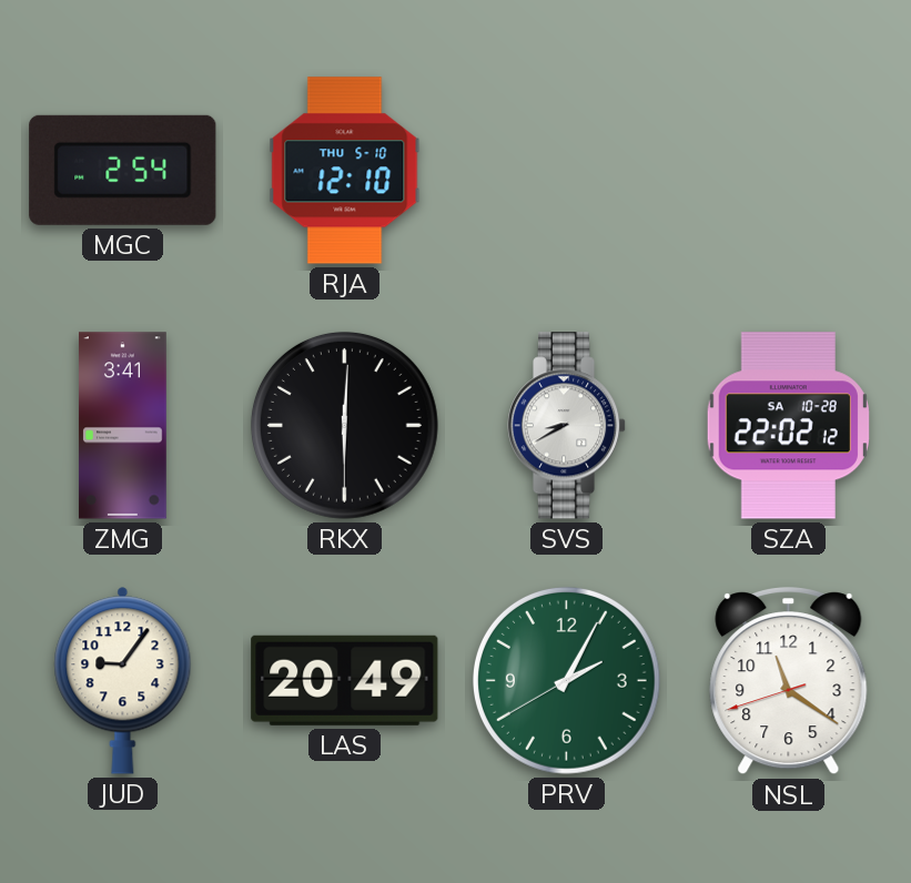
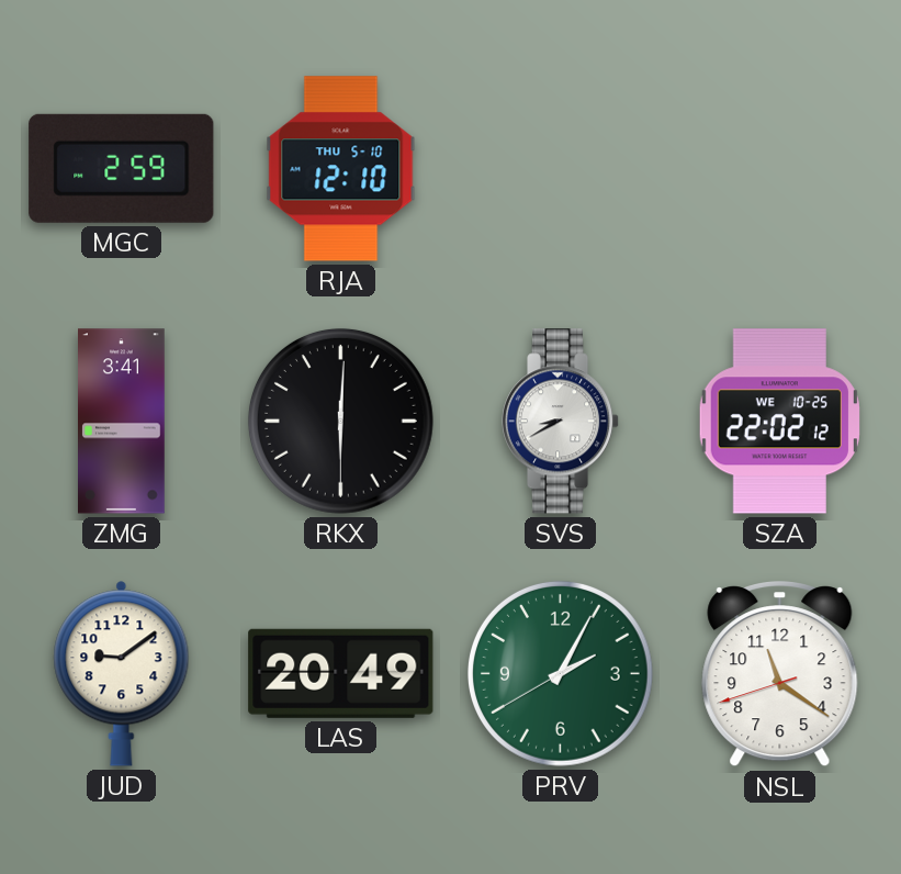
MGC: 2:54 -> 2:59 (122, 168)
SZA date: SA 10-28 -> WE 10-25 (779, 422)
JUD: 9:06 -> 9:09 (122, 673)
